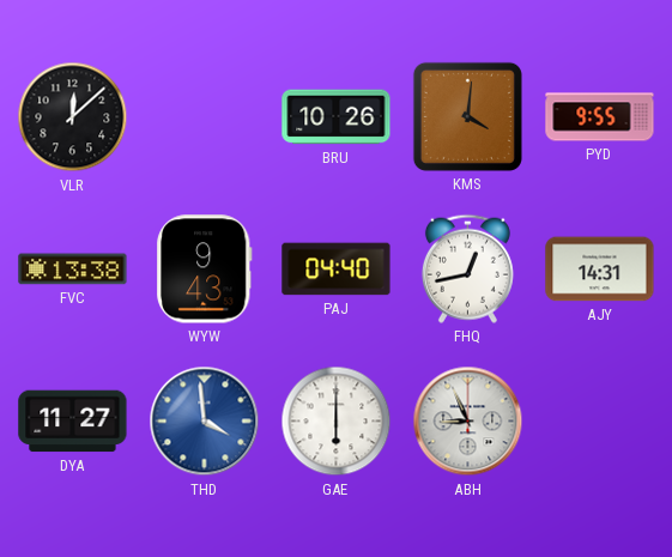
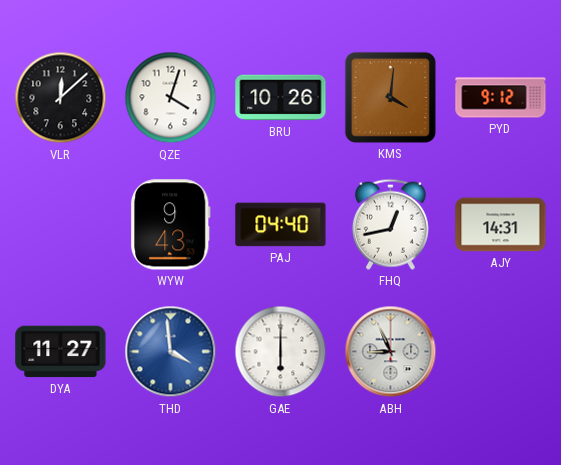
QZE: none -> 4:03 (171, 98)
PYD: 9:55 -> 9:12 (501, 98)
FVC: 13:38 -> none (73, 270)
